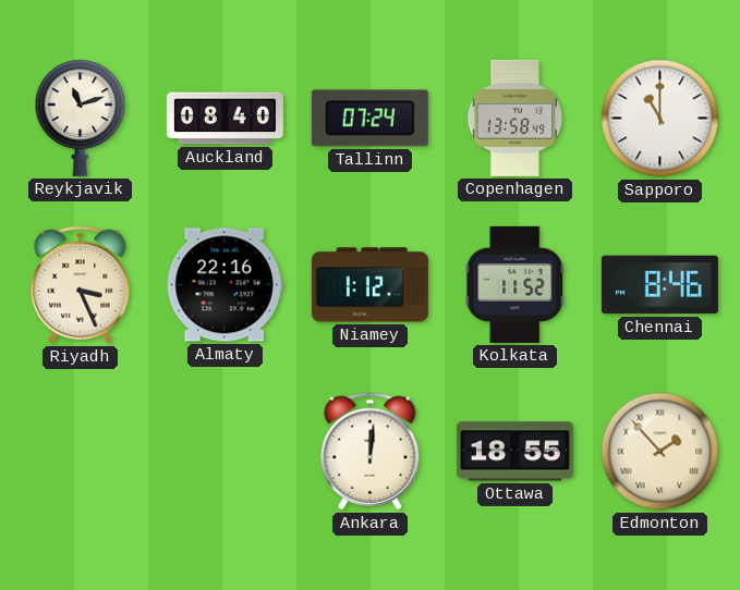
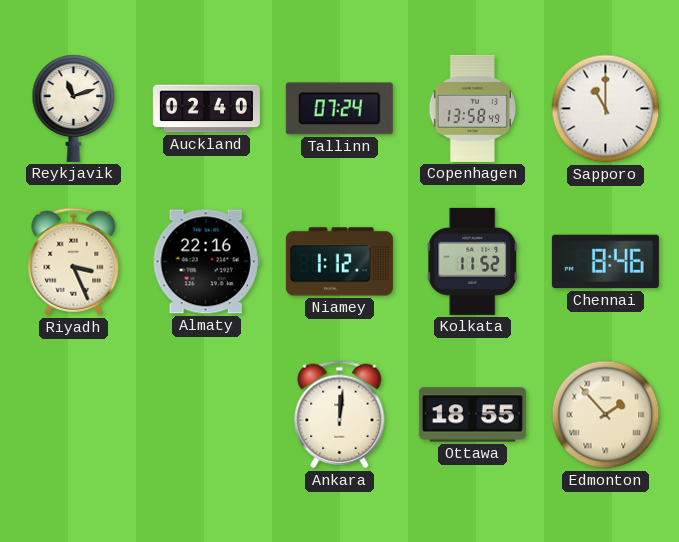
Auckland: 08:40 -> 02:40 (206, 109)
